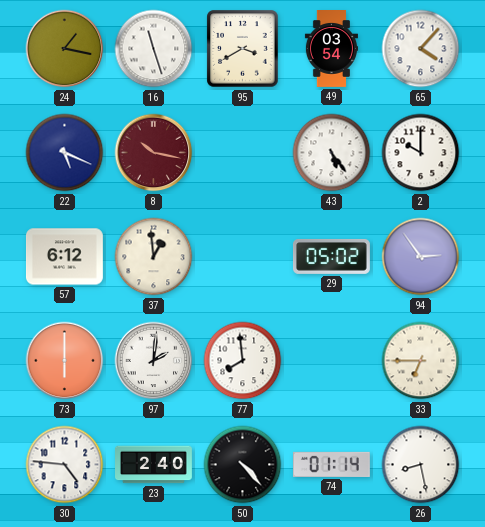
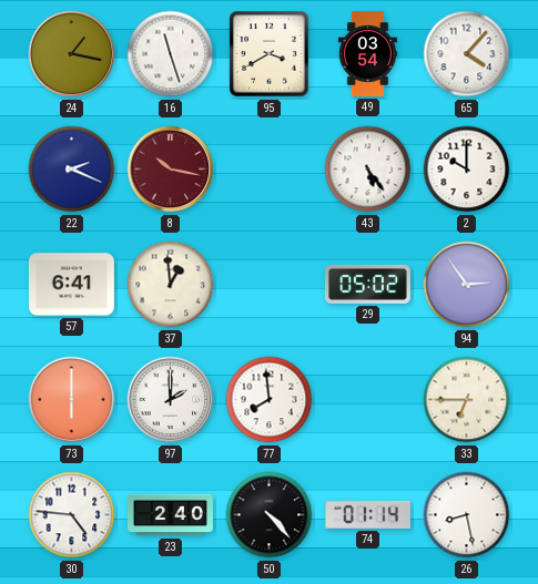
22: 5:19 -> 2:19 (72, 170)
57: 6:12 -> 6:41 (71, 285)
97: 2:01 -> 2:00 (171, 400)
